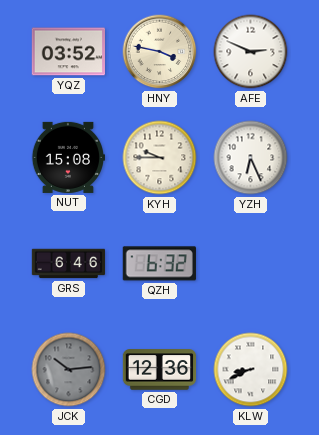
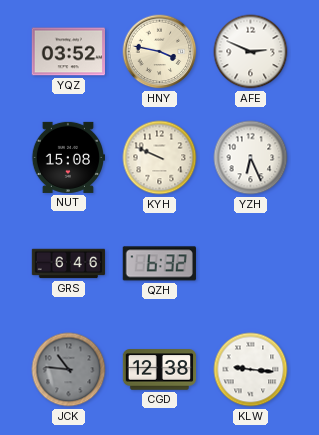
KYH: 9:45 -> 9:49 (160, 158)
JCK: 10:14 -> 10:46 (69, 370)
CGD: 12:36 -> 12:38 (160, 370)
KLW: 8:41 -> 9:16 (251, 370)
